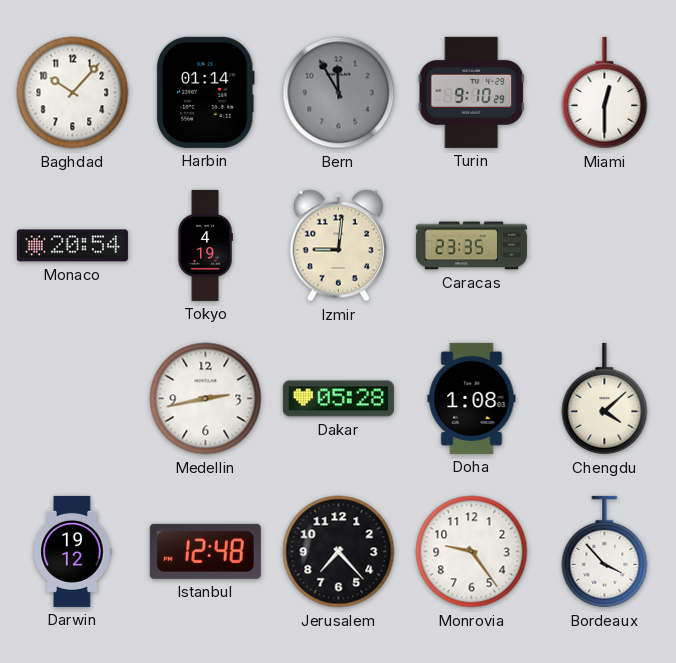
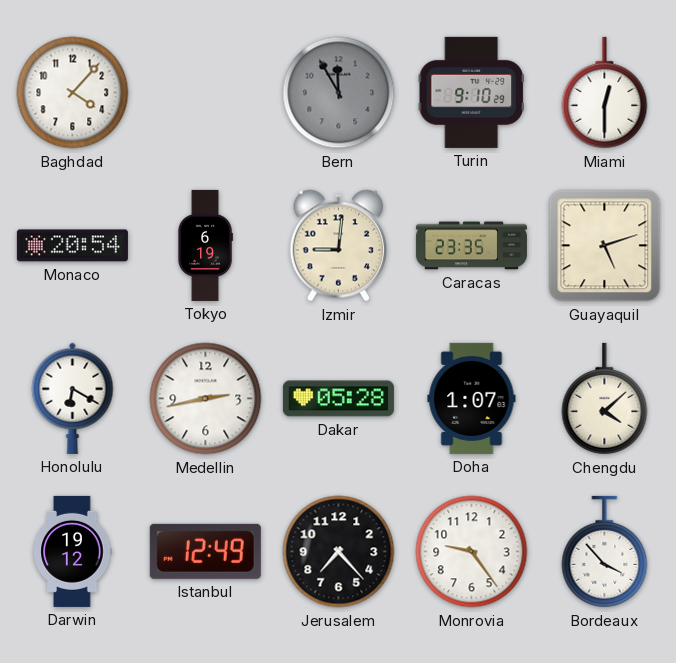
Baghdad: 10:07 -> 4:07 (73, 93)
Harbin: 01:14 -> none (205, 92)
Tokyo: 4:19 -> 6:19 (205, 245)
Guayaquil: none -> 5:12 (605, 246)
Honolulu: none -> 6:20 (73, 398)
Doha: 1:08 -> 1:07 (472, 398)
Istanbul: 12:48 -> 12:49 (205, 551)
